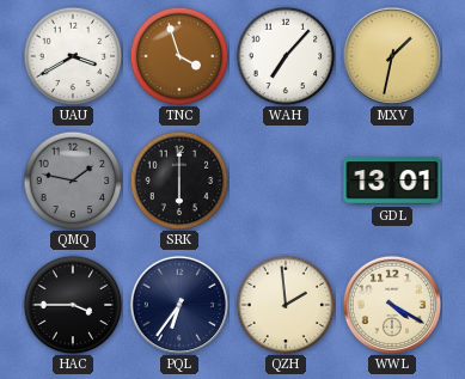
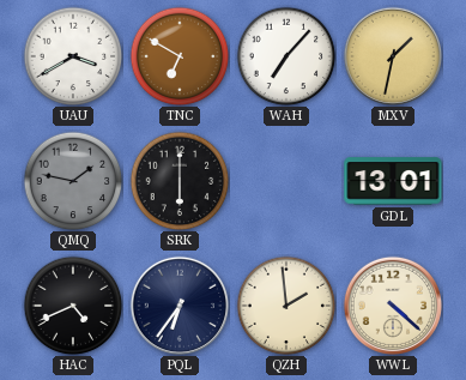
TNC: 3:57 -> 6:50 (180, 56)
HAC: 3:45 -> 4:41 (73, 306)
WWL: 4:20 -> 4:22 (392, 304)
